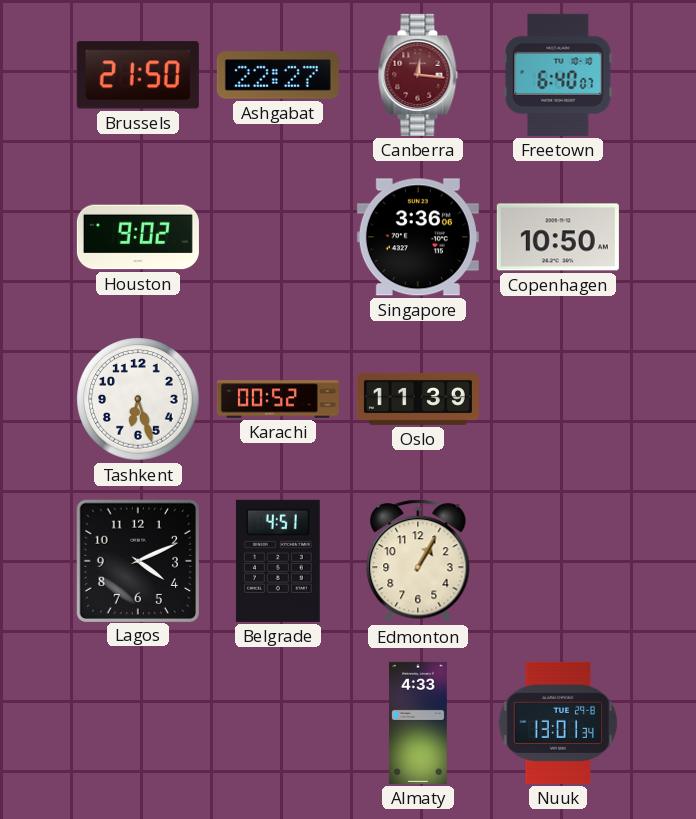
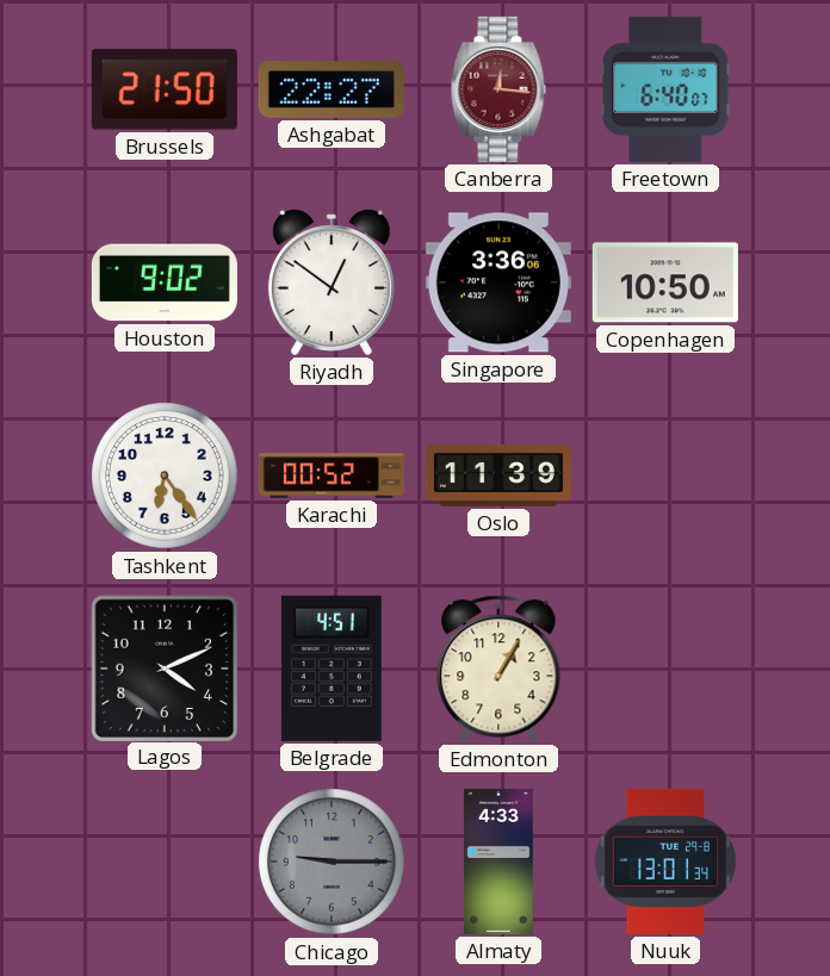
Riyadh: none -> 12:51 (332, 282)
Tashkent: 6:27 -> 6:24 (165, 475)
Chicago: none -> 9:15 (332, 862)
